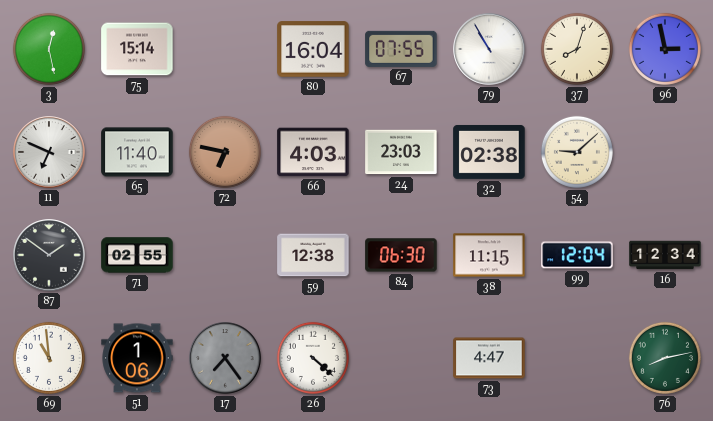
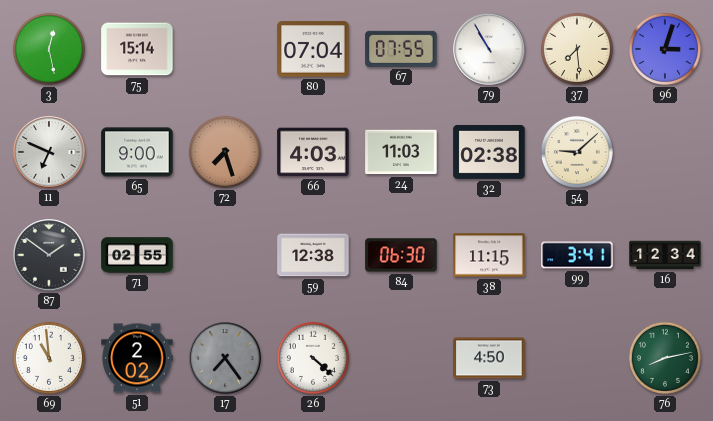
80: 16:04 -> 07:04 (313, 49)
37: 8:03 -> 7:29 (577, 49)
96: 2:58 -> 3:03 (665, 49)
65: 11:40 -> 9:00 (137, 152)
72: 6:47 -> 7:27 (225, 152)
24: 23:03 -> 11:03 (401, 152)
99: 12:04 -> 3:41 (577, 255)
51: 1:06 -> 2:02 (137, 358)
73: 4:47 -> 4:50 (489, 358)
